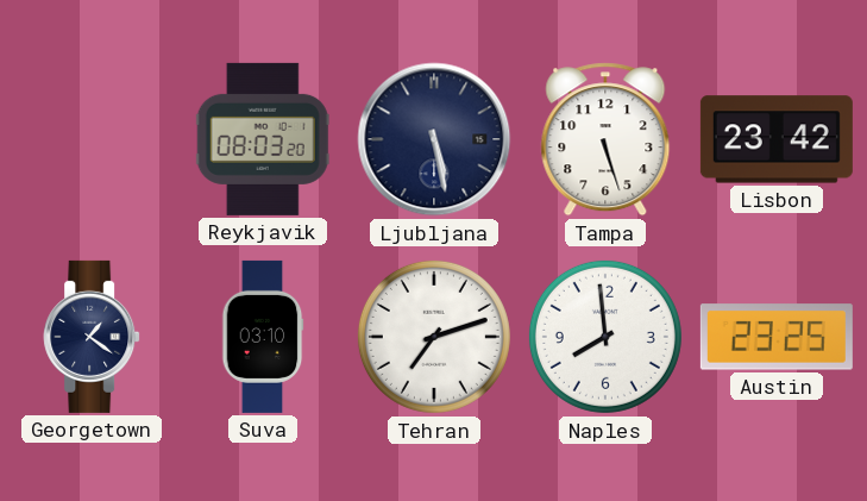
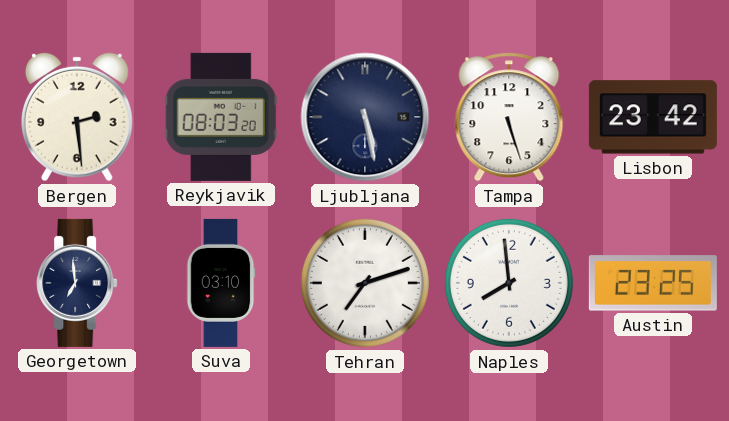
Bergen: none -> 2:29 (77, 117)
Georgetown: 1:21 -> 6:59 (77, 283)
